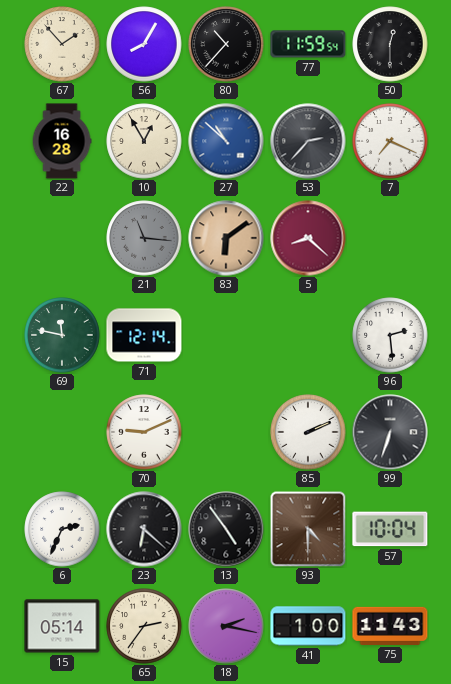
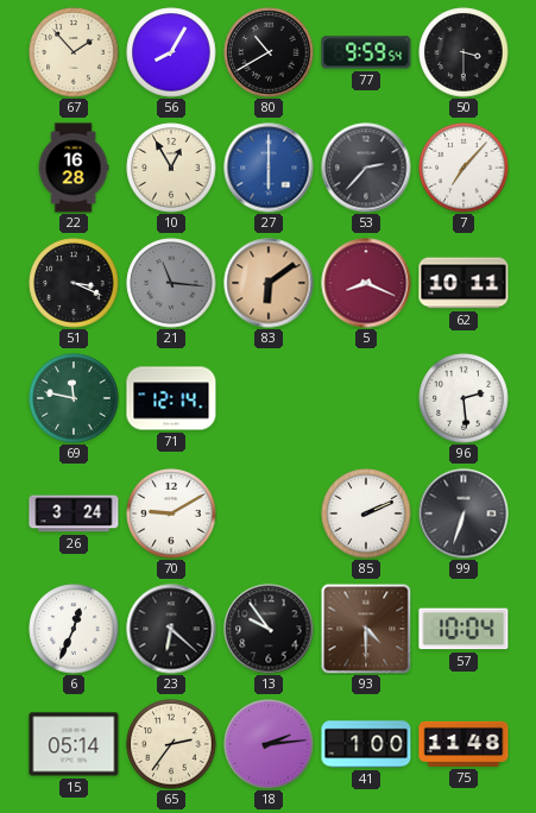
80: 10:37 -> 10:40 (269, 52)
77: 11:59 -> 9:59 (366, 52)
50: 12:30 -> 3:30 (464, 52)
27: 10:52 -> 6:00 (269, 168)
7: 7:19 -> 7:07 (464, 168)
51: none -> 3:19 (74, 283)
5: 8:22 -> 8:19 (366, 283)
62: none -> 10:11 (464, 283)
26: none -> 3:24 (74, 513)
70: 9:11 -> 9:10 (171, 513)
6: 2:34 -> 12:34 (74, 629)
13: 4:54 -> 9:54 (269, 629)
18: 2:17 -> 2:14 (269, 744)
75: 11:43 -> 11:48 (464, 744)
